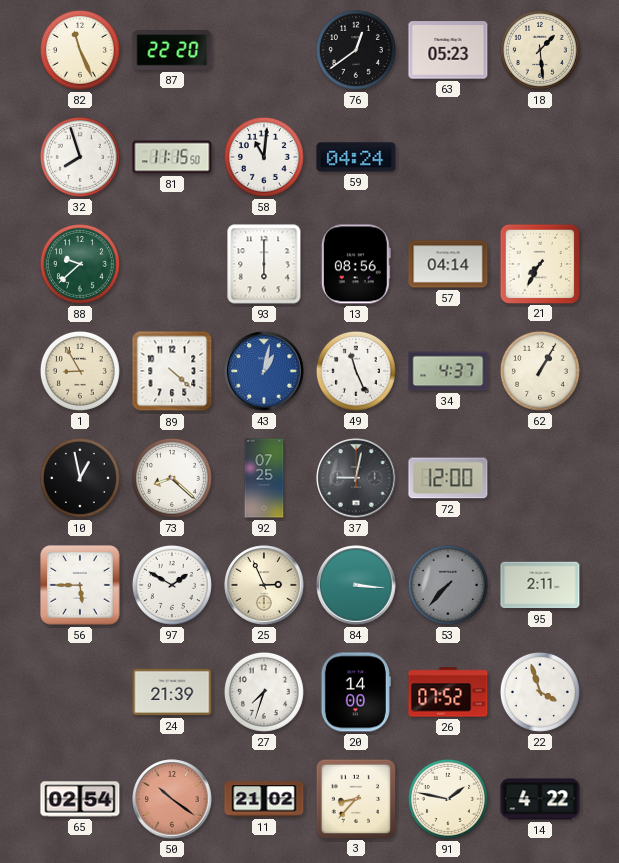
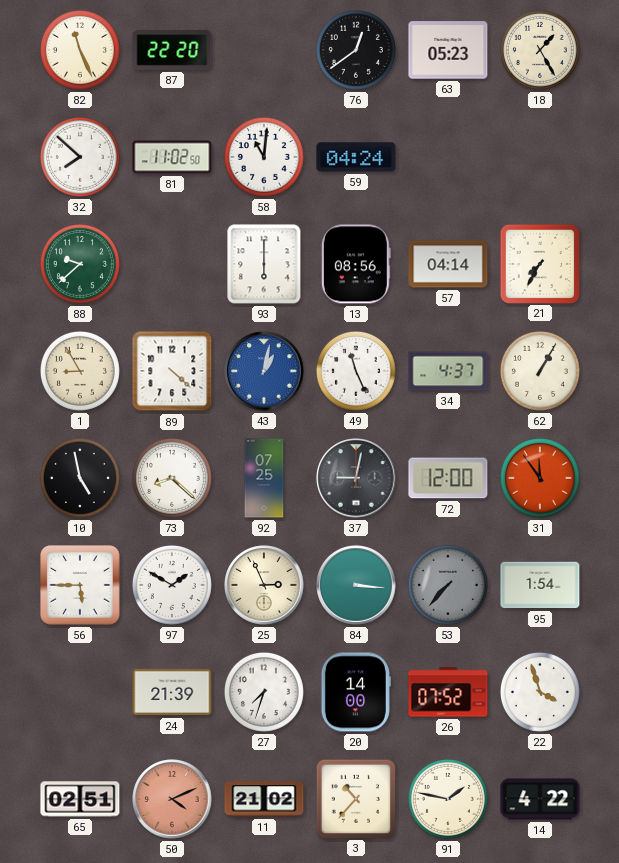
18: 1:29 -> 1:25 (540, 50)
32: 7:57 -> 7:52 (80, 157)
81: 11:15 -> 11:02 (172, 157)
10: 12:58 -> 4:58 (80, 478)
31: none -> 11:54 (540, 478)
95: 2:11 -> 1:54 (540, 585)
65: 02:54 -> 02:51 (80, 799)
50: 10:21 -> 4:11 (172, 799)
3: 8:37 -> 10:37 (355, 798)
